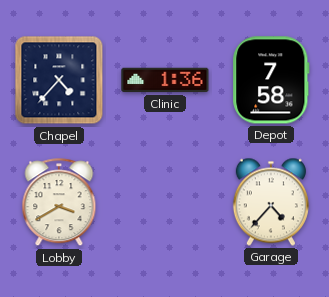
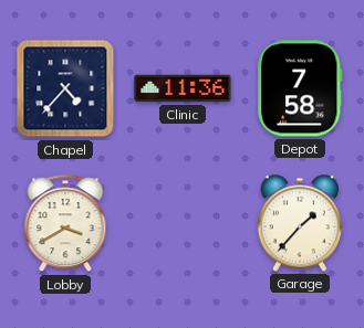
Clinic: 1:36 -> 11:36 (183, 88)
Garage: 4:37 -> 1:37 (300, 223)
